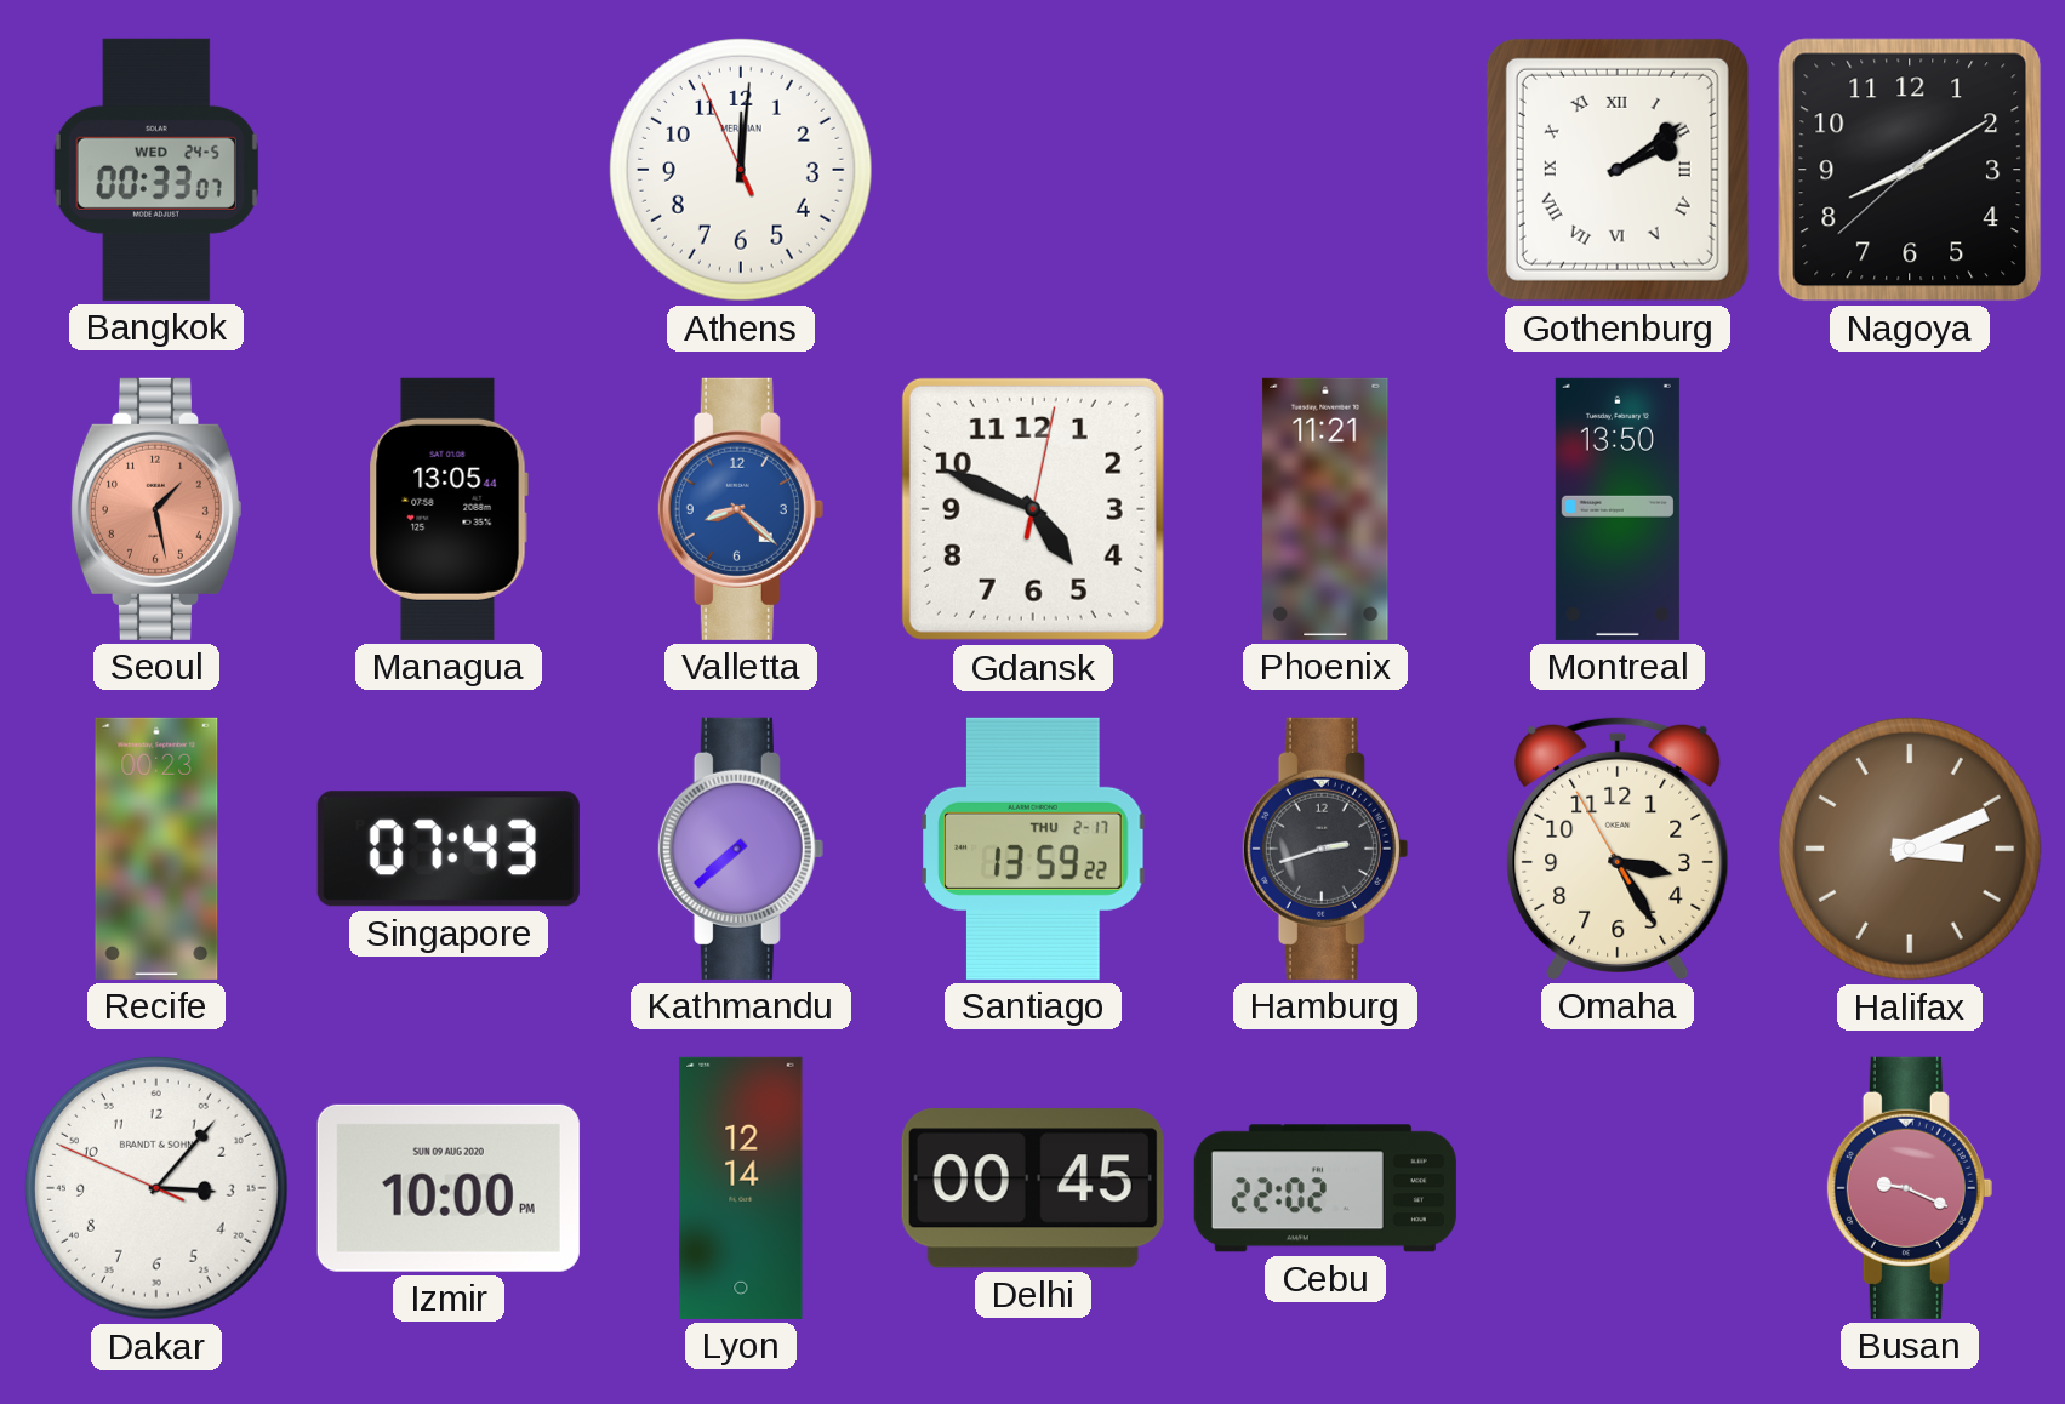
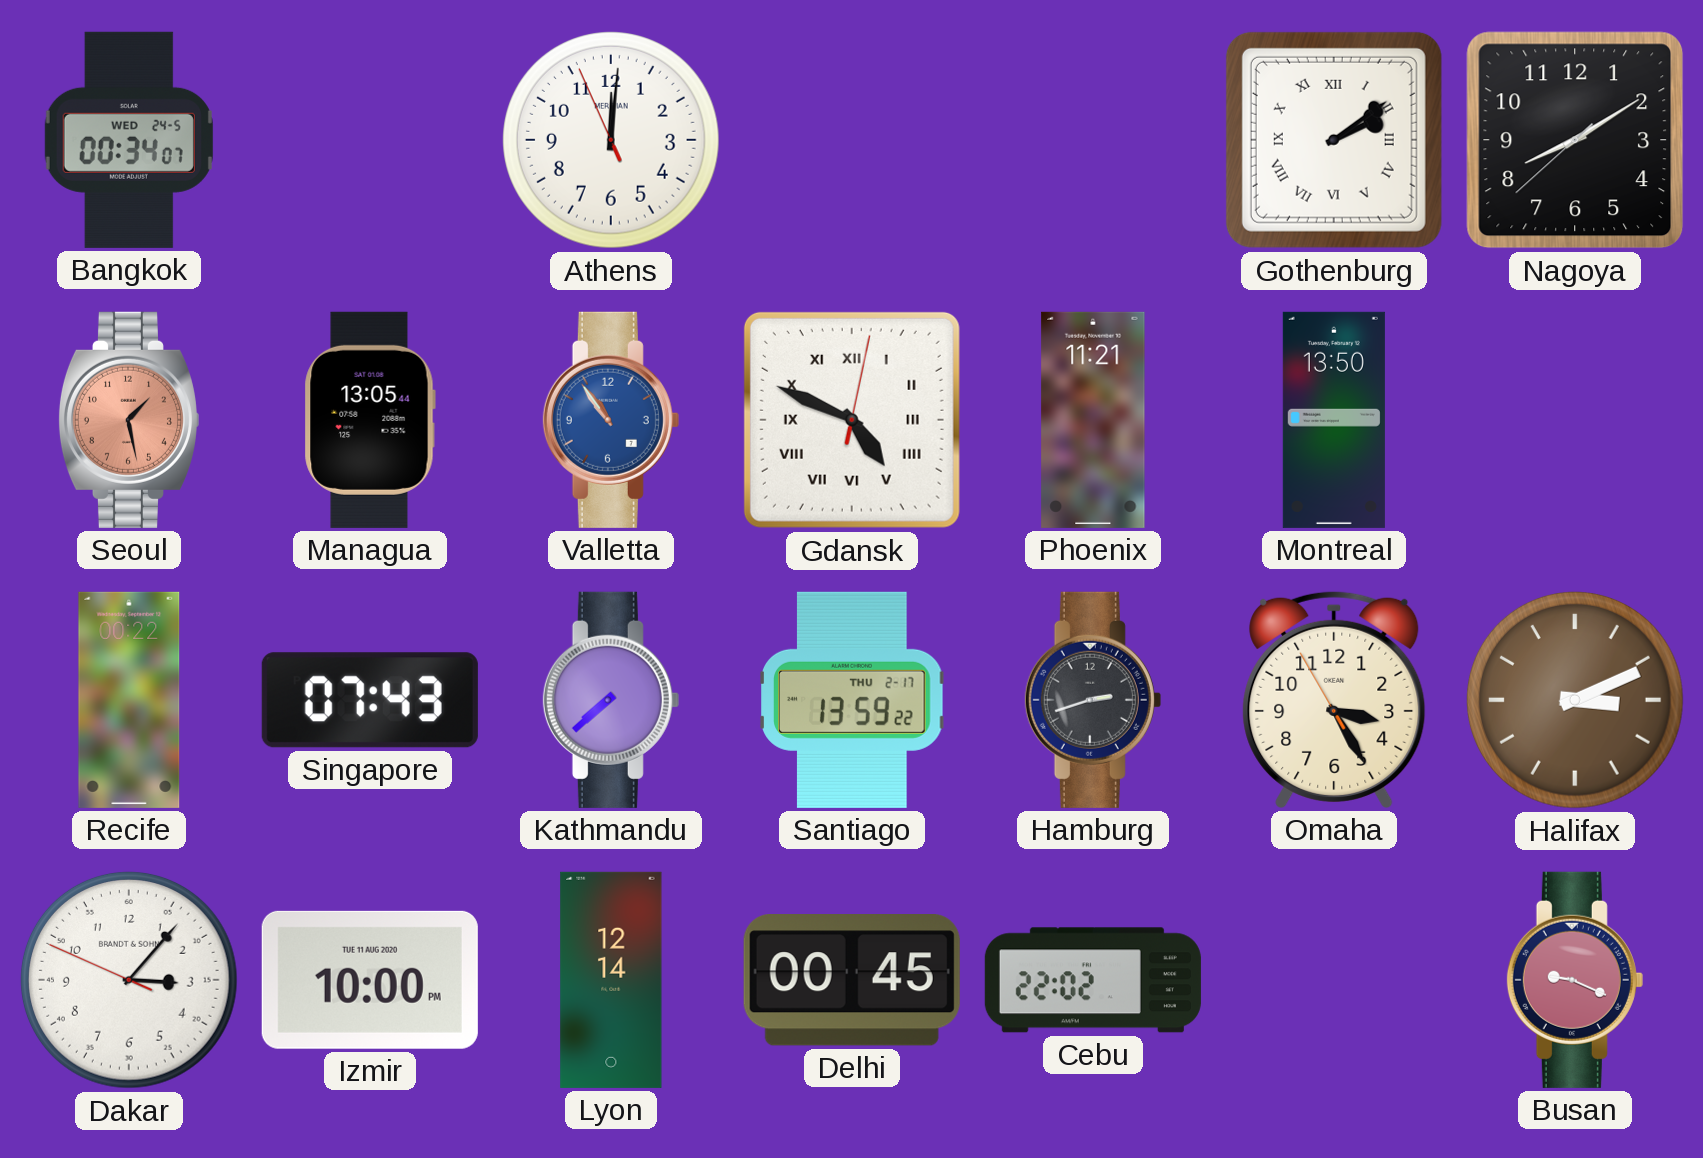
Bangkok: 00:33 -> 00:34 (129, 140)
Valletta: 8:22 -> 10:54 (611, 420)
Gdansk numerals: Arabic -> Roman (852, 420)
Recife: 00:23 -> 00:22 (129, 700)
Izmir date: SUN 09 AUG 2020 -> TUE 11 AUG 2020 (370, 980)
